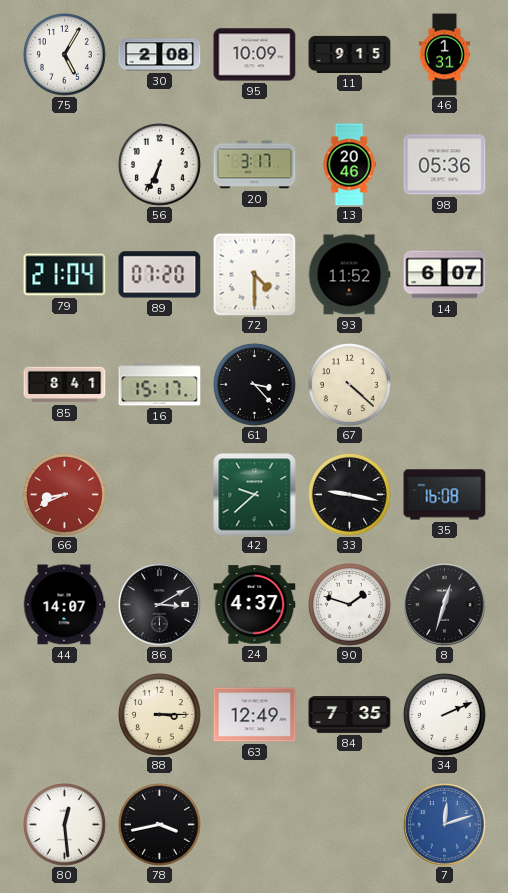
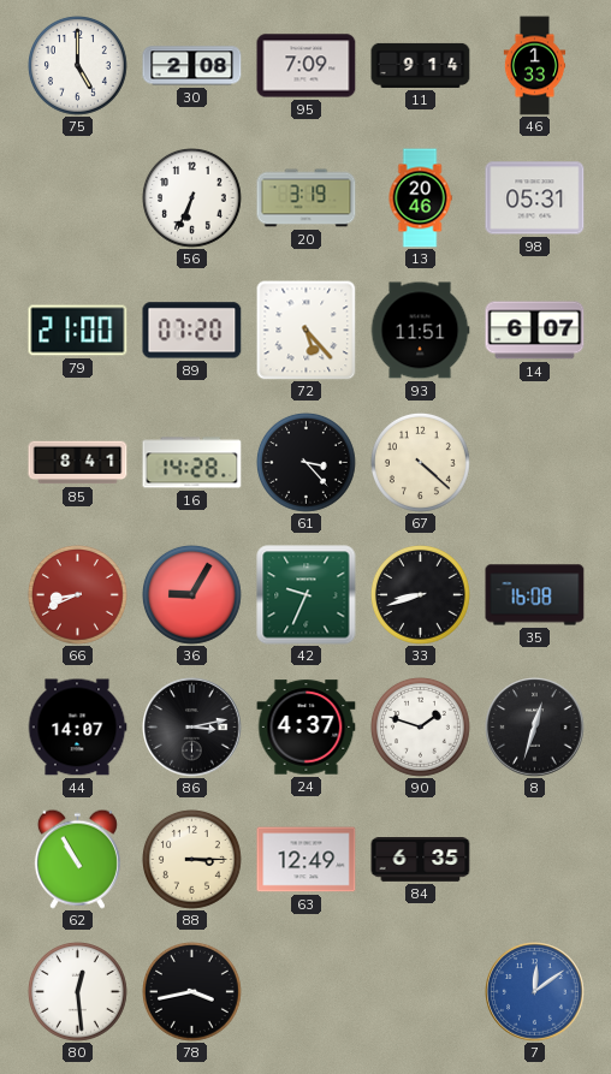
75: 5:05 -> 5:00 (78, 66)
95: 10:09 -> 7:09 (307, 66)
11: 9:15 -> 9:14 (421, 65)
46: 1:31 -> 1:33 (535, 66)
20: 3:17 -> 3:19 (307, 198)
98: 05:36 -> 05:31 (535, 198)
79: 21:04 -> 21:00 (78, 331)
72: 4:30 -> 5:23 (305, 330)
93: 11:52 -> 11:51 (420, 331)
16: 15:17 -> 14:28 (192, 463)
36: none -> 9:05 (192, 595)
42: 9:38 -> 9:34 (307, 595)
33: 9:17 -> 8:42 (421, 595)
86: 3:10 -> 3:13 (192, 728)
62: none -> 10:55 (77, 859)
84: 7:35 -> 6:35 (421, 860)
34: 2:11 -> none (445, 715)
7: 12:12 -> 12:09 (535, 992)
